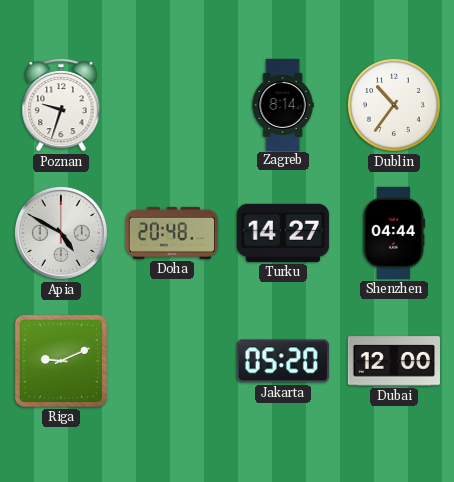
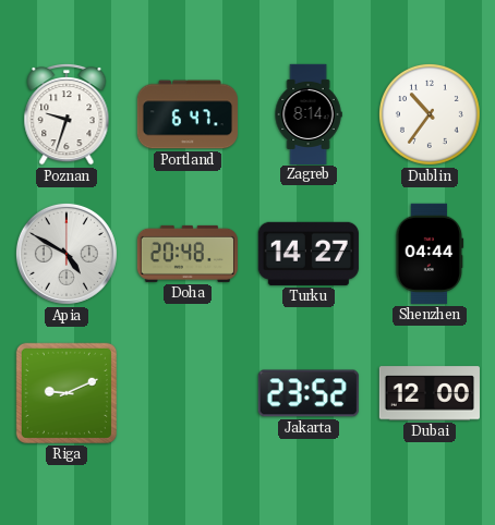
Portland: none -> 6:47 (188, 114)
Jakarta: 05:20 -> 23:52 (309, 393)
